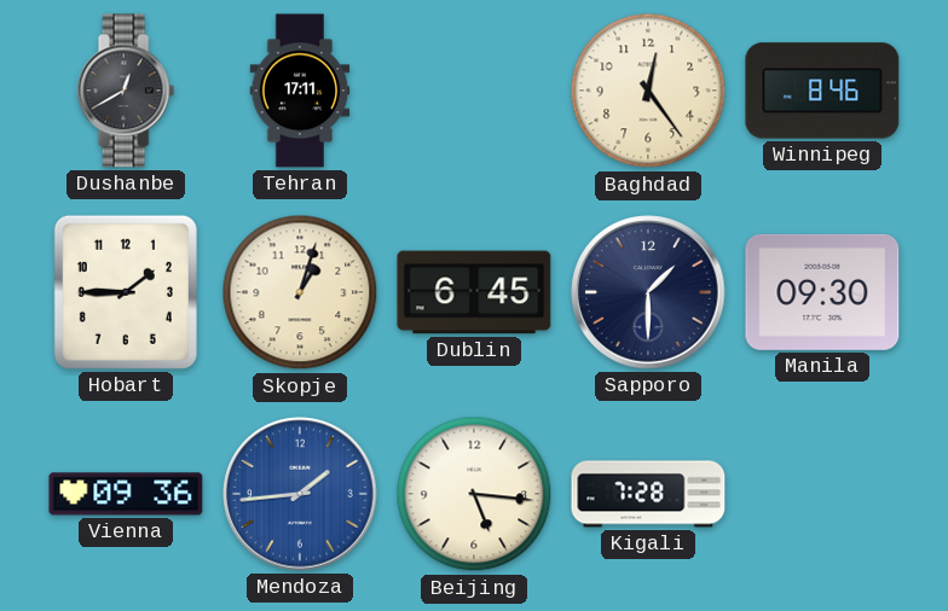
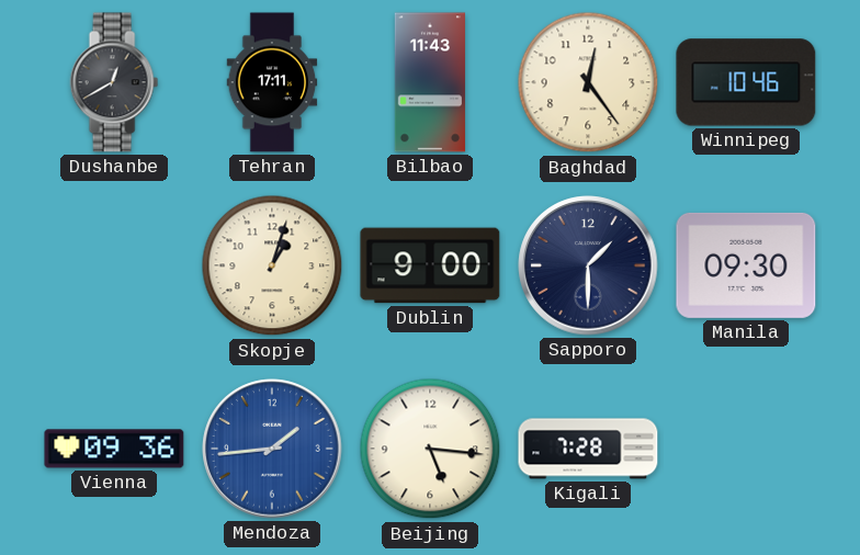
Bilbao: none -> 11:43 (430, 82)
Winnipeg: 8:46 -> 10:46 (746, 82)
Hobart: 1:45 -> none (126, 292)
Dublin: 6:45 -> 9:00 (430, 265)
